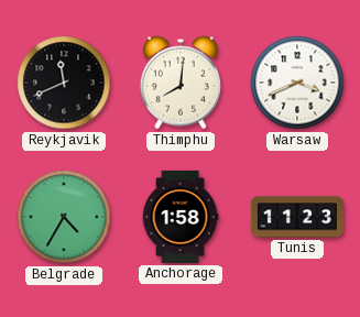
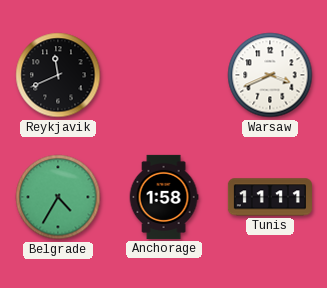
Thimphu: 8:01 -> none (181, 83)
Tunis: 11:23 -> 11:11 (270, 197)
